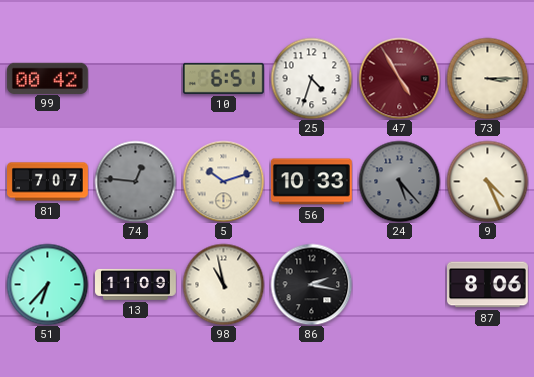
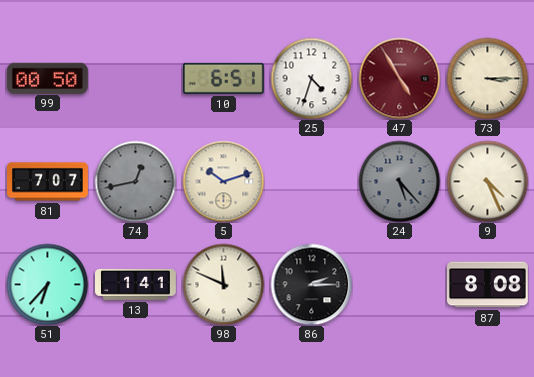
99: 00:42 -> 00:50 (47, 78)
74: 12:46 -> 12:43 (135, 181)
56: 10:33 -> none (311, 182)
13: 11:09 -> 1:41 (136, 284)
98: 10:58 -> 11:49 (223, 284)
86: 2:17 -> 2:15 (311, 284)
87: 8:06 -> 8:08 (488, 285)
